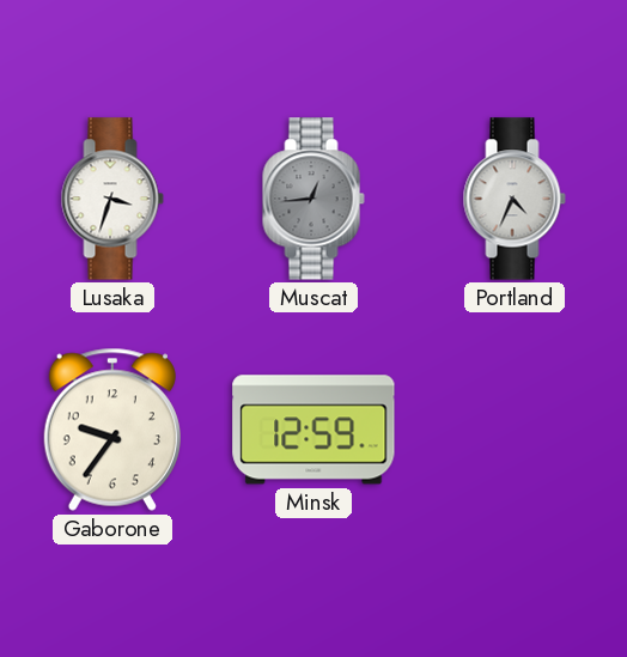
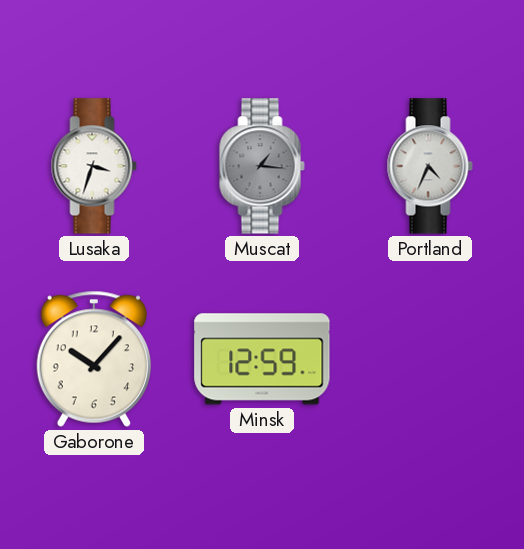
Muscat: 12:44 -> 1:16 (262, 166)
Gaborone: 9:36 -> 10:07 (94, 359)
